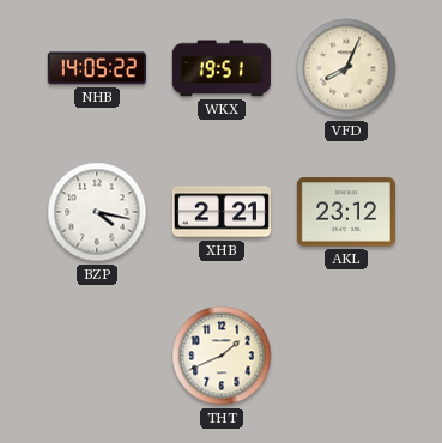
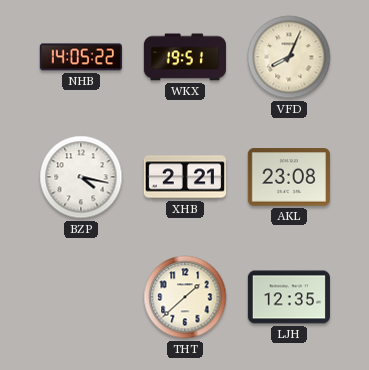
AKL: 23:12 -> 23:08 (289, 177)
THT: 1:41 -> 1:38 (185, 297)
LJH: none -> 12:35 (288, 297)
